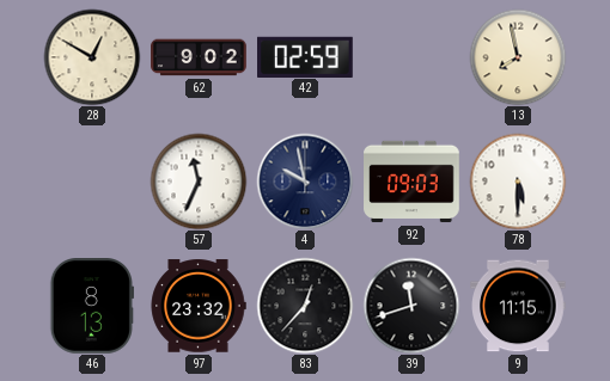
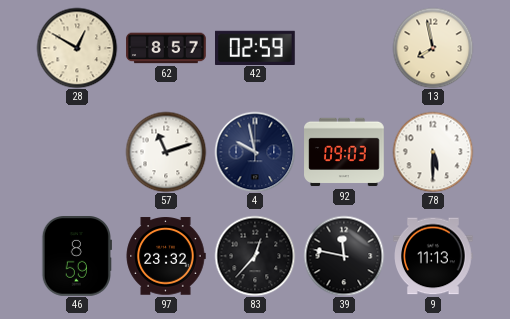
62: 9:02 -> 8:57 (166, 48)
57: 11:34 -> 11:12 (166, 152)
46: 8:13 -> 8:59 (77, 257)
39: 11:42 -> 11:47 (344, 256)
9: 11:15 -> 11:13 (434, 256)
